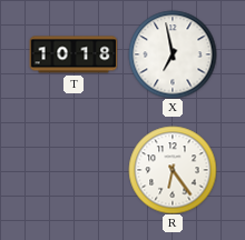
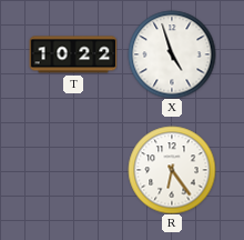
T: 10:18 -> 10:22 (73, 54)
X: 6:58 -> 4:57 (172, 54)
